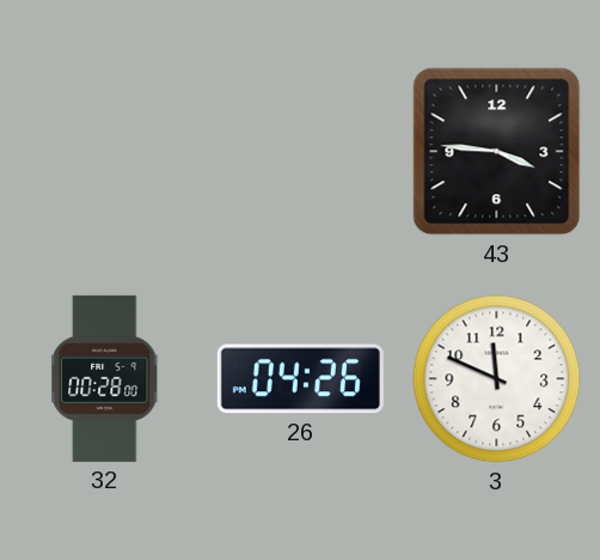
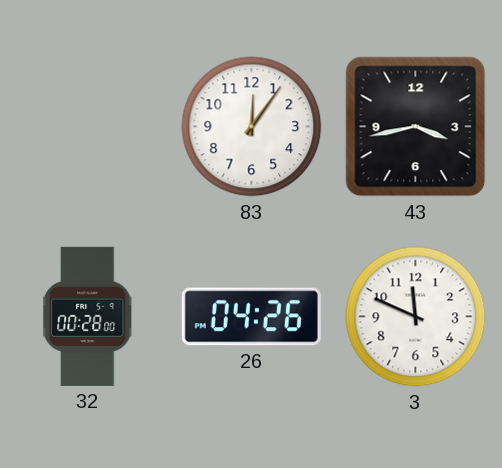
83: none -> 12:06 (252, 127)
43: 3:46 -> 3:43 (416, 127)
